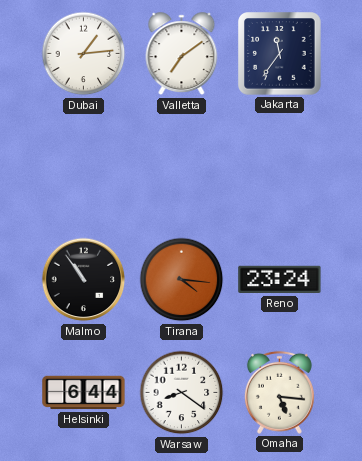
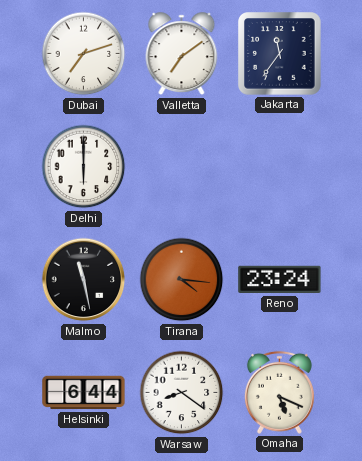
Dubai: 1:14 -> 7:12 (84, 54)
Delhi: none -> 6:00 (84, 167)
Malmo: 10:54 -> 11:28 (84, 280)
Omaha: 5:16 -> 5:19 (279, 392)
